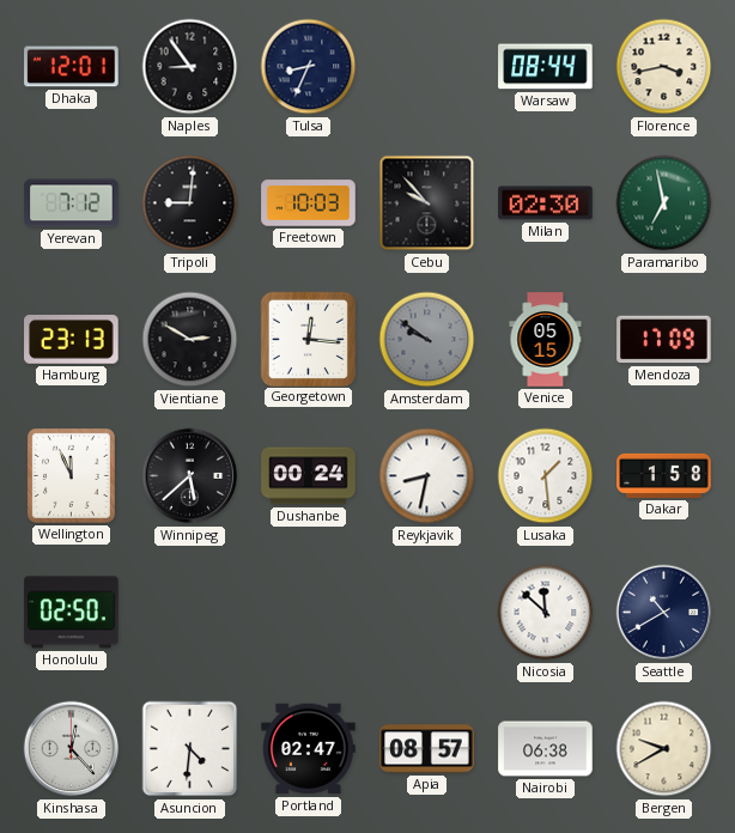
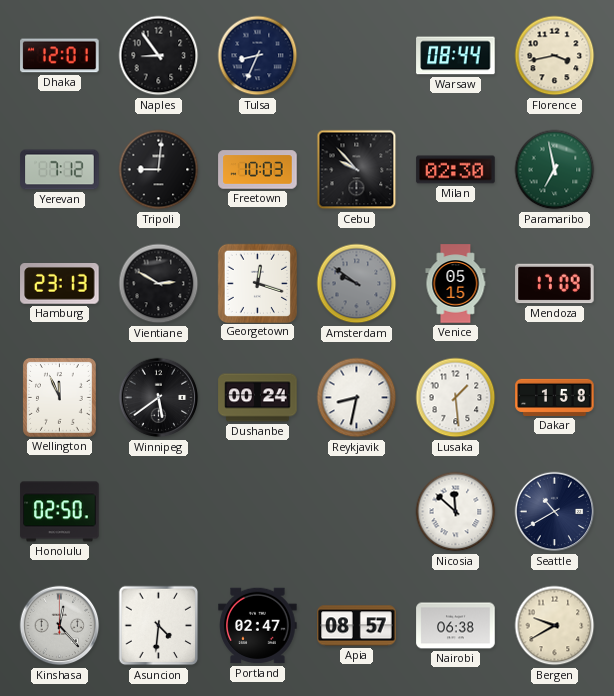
Georgetown: 12:16 -> 12:18 (257, 283)
Winnipeg: 5:38 -> 5:39 (159, 398)
